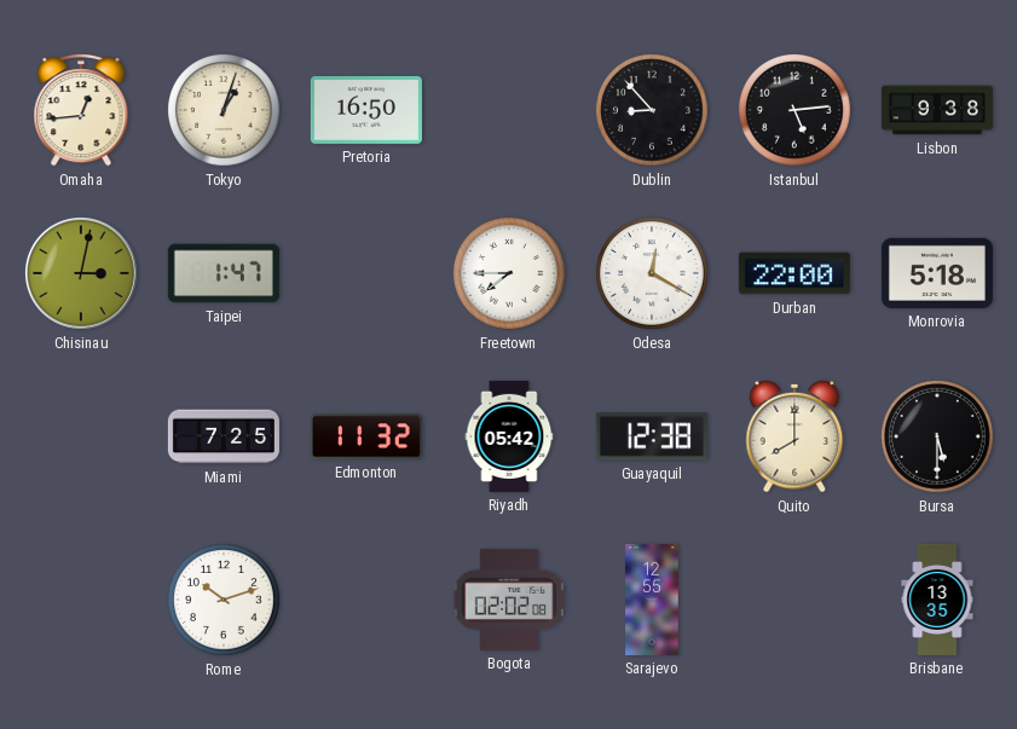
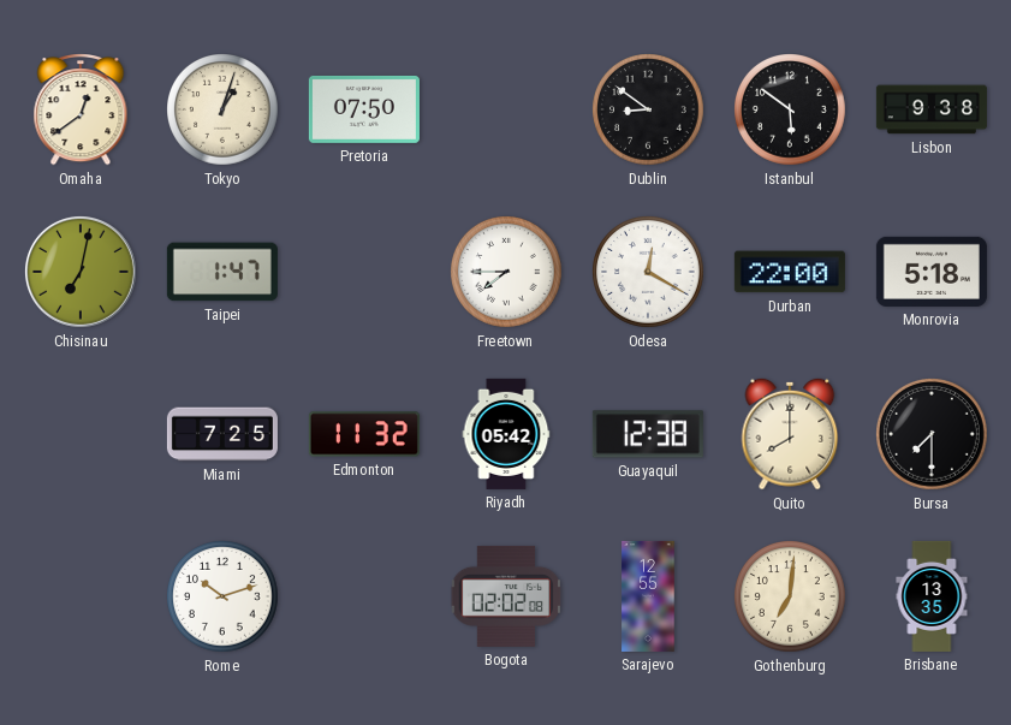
Omaha: 12:44 -> 12:39 (81, 111)
Pretoria: 16:50 -> 07:50 (364, 109)
Dublin: 8:53 -> 8:51 (649, 111)
Istanbul: 5:14 -> 5:51 (791, 111)
Chisinau: 3:02 -> 7:02 (81, 272)
Bursa: 5:30 -> 7:30 (933, 435)
Gothenburg: none -> 7:01 (791, 598)
